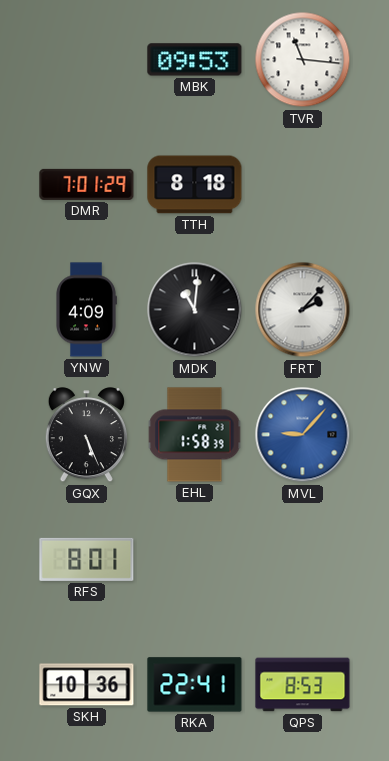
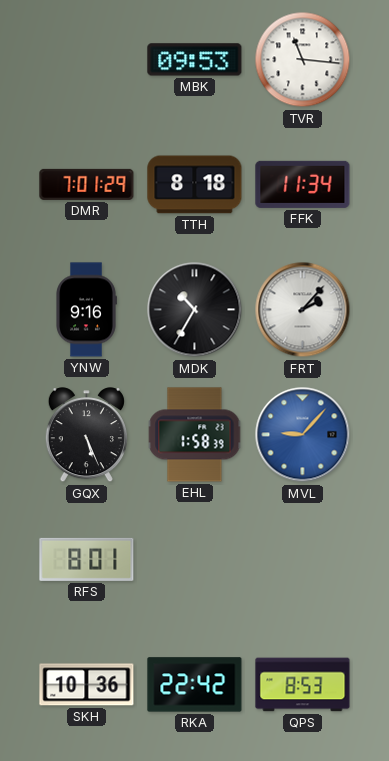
FFK: none -> 11:34 (303, 184)
YNW: 4:09 -> 9:16 (86, 310)
MDK: 11:01 -> 10:35 (195, 310)
RKA: 22:41 -> 22:42 (195, 685)
